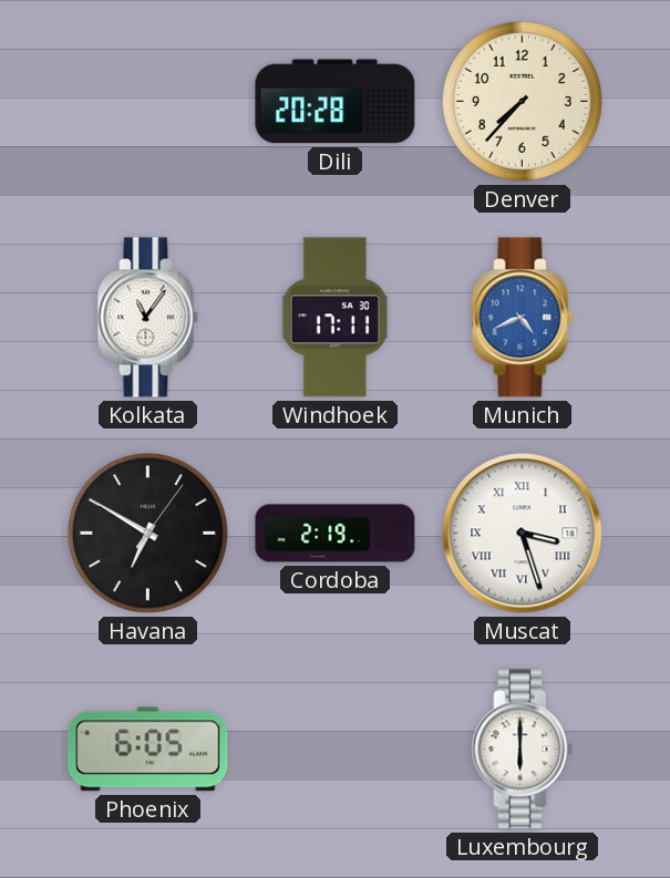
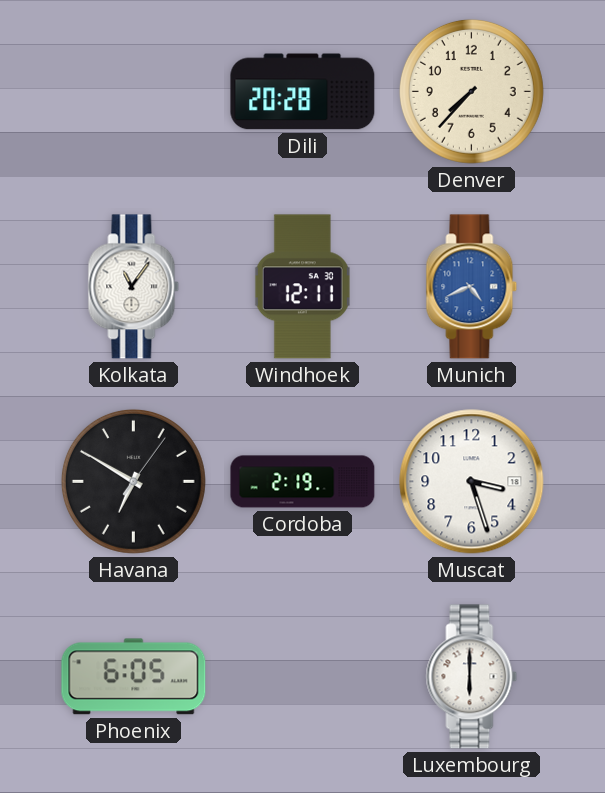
Windhoek: 17:11 -> 12:11 (302, 287)
Muscat numerals: Roman -> Arabic (472, 482)
